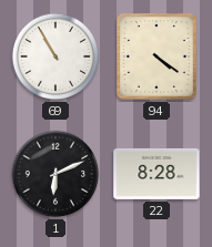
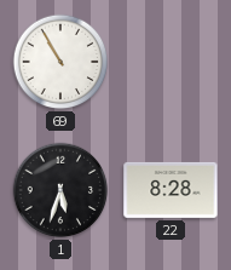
94: 4:21 -> none (158, 58)
1: 6:11 -> 5:33 (60, 190)
